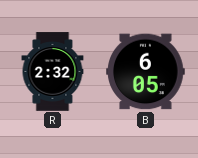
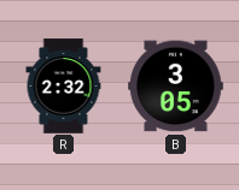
B: 6:05 -> 3:05 (176, 87)
